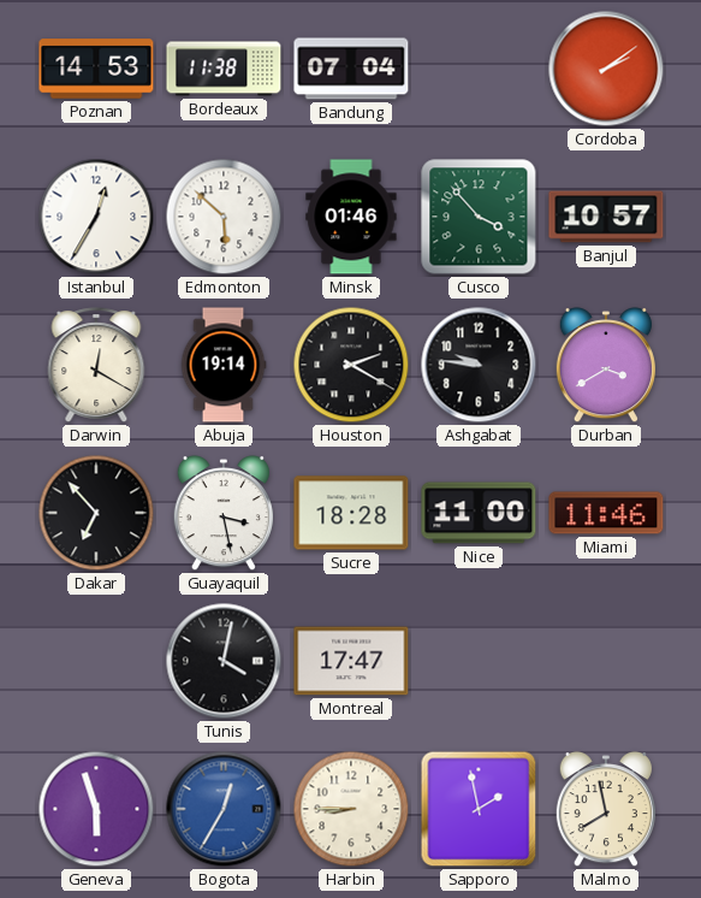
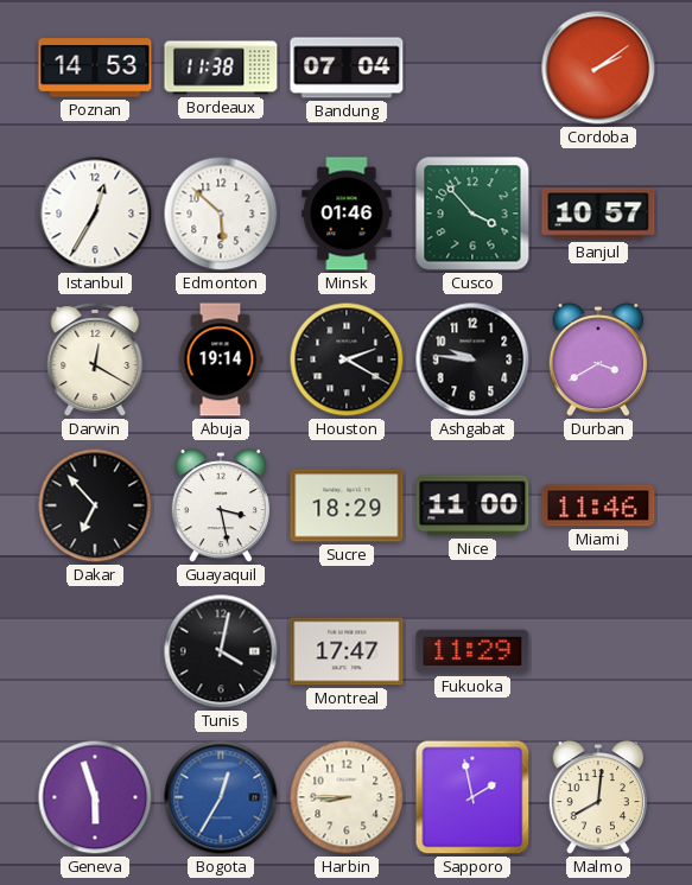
Sucre: 18:28 -> 18:29 (347, 505)
Fukuoka: none -> 11:29 (472, 651)
Malmo: 7:58 -> 8:01 (598, 798)
